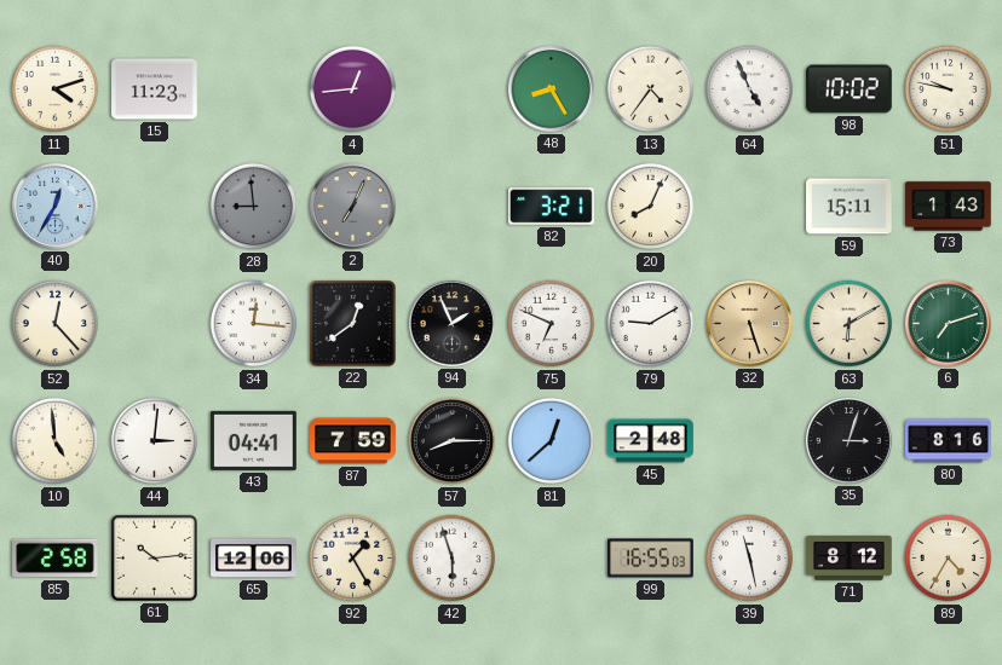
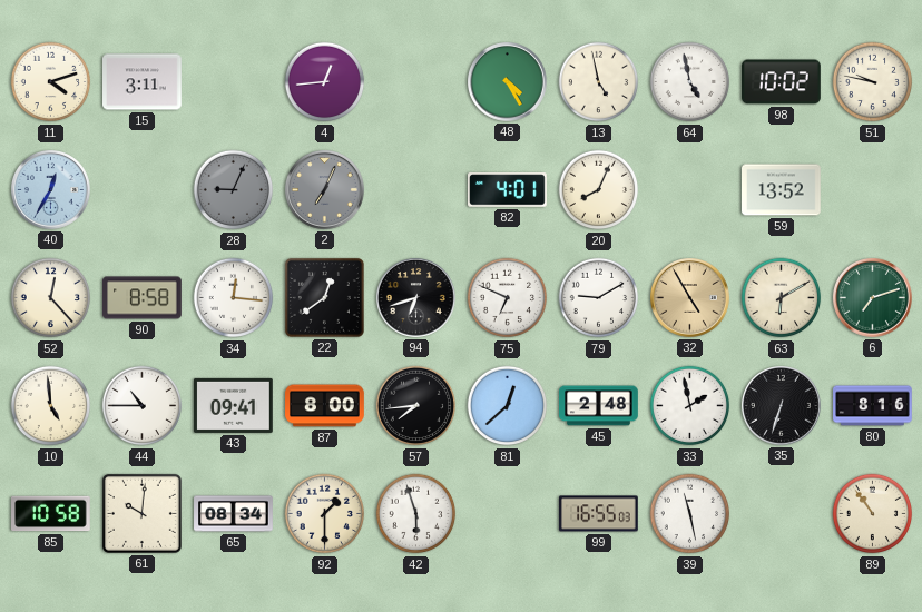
15: 11:23 -> 3:11 (143, 82)
48: 8:25 -> 4:25 (508, 82)
13: 4:36 -> 4:58 (599, 82)
64: 4:56 -> 4:58 (690, 82)
28: 8:59 -> 9:04 (234, 190)
82: 3:21 -> 4:01 (508, 190)
59: 15:11 -> 13:52 (782, 190)
73: 1:43 -> none (949, 207)
90: none -> 8:58 (143, 298)
94: 1:56 -> 6:42 (416, 298)
32: 5:27 -> 4:55 (690, 298)
44: 3:01 -> 10:45 (143, 406)
43: 04:41 -> 09:41 (234, 405)
87: 7:59 -> 8:00 (325, 406)
57: 8:15 -> 7:44 (416, 406)
33: none -> 1:58 (690, 406)
35: 3:03 -> 6:33 (782, 406)
85: 2:58 -> 10:58 (51, 514)
61: 10:14 -> 10:01 (141, 513)
65: 12:06 -> 08:34 (234, 514)
92: 1:25 -> 1:30 (325, 514)
71: 8:12 -> none (850, 559)
89: 4:35 -> 10:54 (873, 514)
